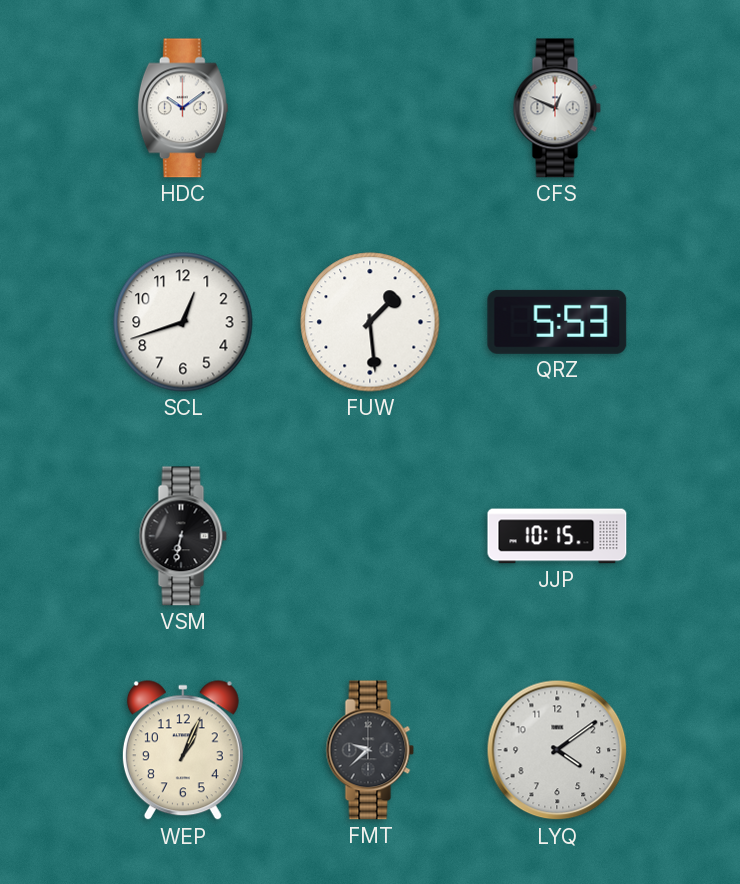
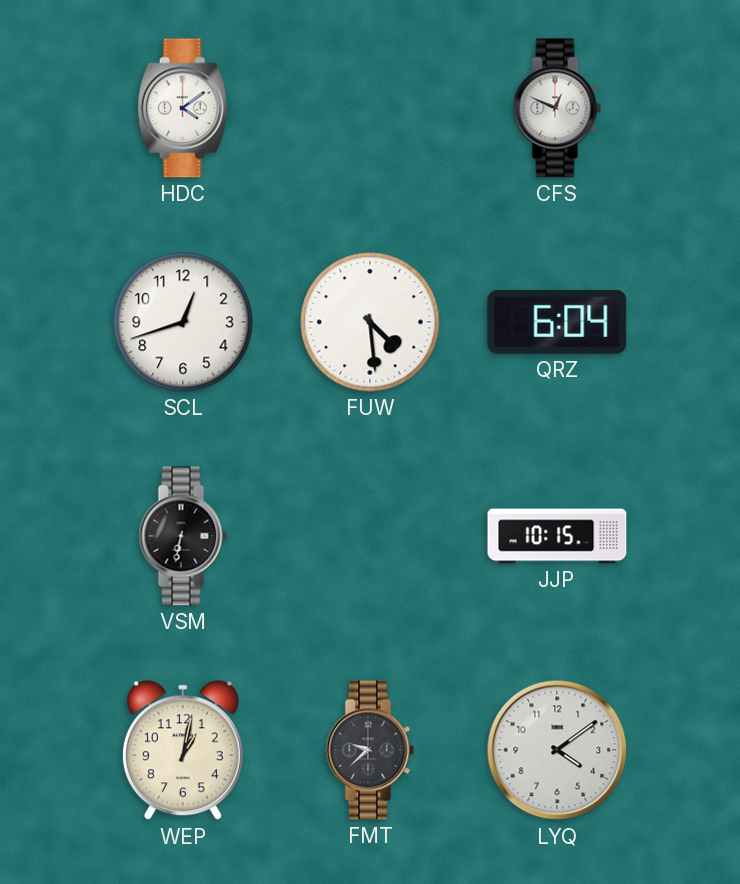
HDC: 10:09 -> 4:09 (183, 108)
FUW: 1:29 -> 4:29 (370, 322)
QRZ: 5:53 -> 6:04 (557, 322)
WEP: 1:04 -> 1:02 (183, 751)
